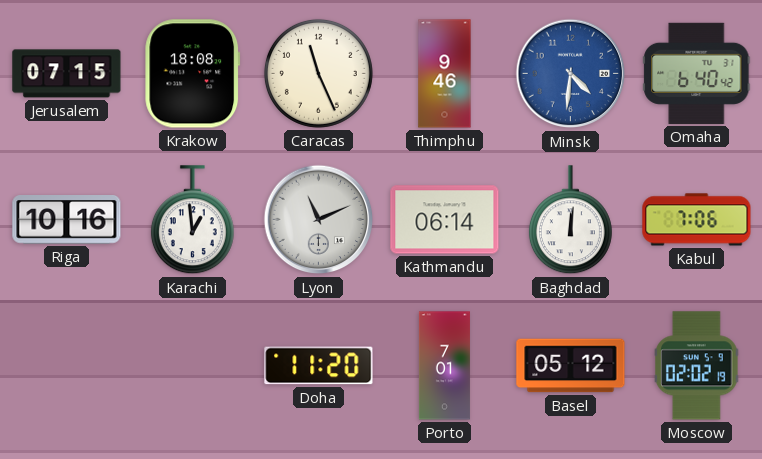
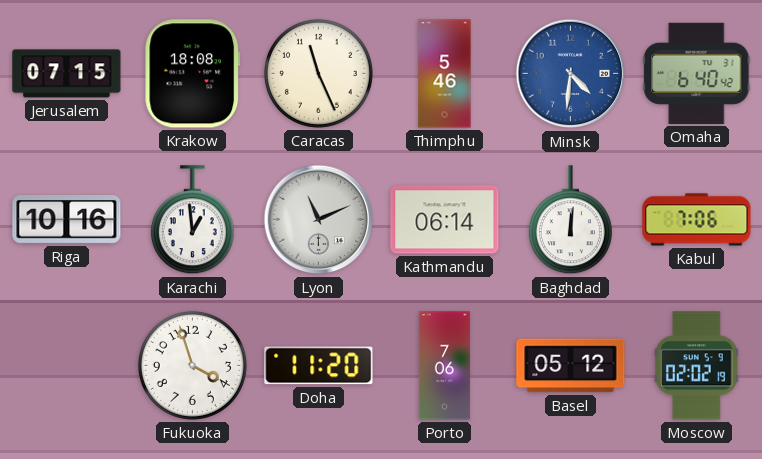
Thimphu: 9:46 -> 5:46 (445, 74)
Fukuoka: none -> 3:57 (192, 365)
Porto: 7:01 -> 7:06 (444, 366)
